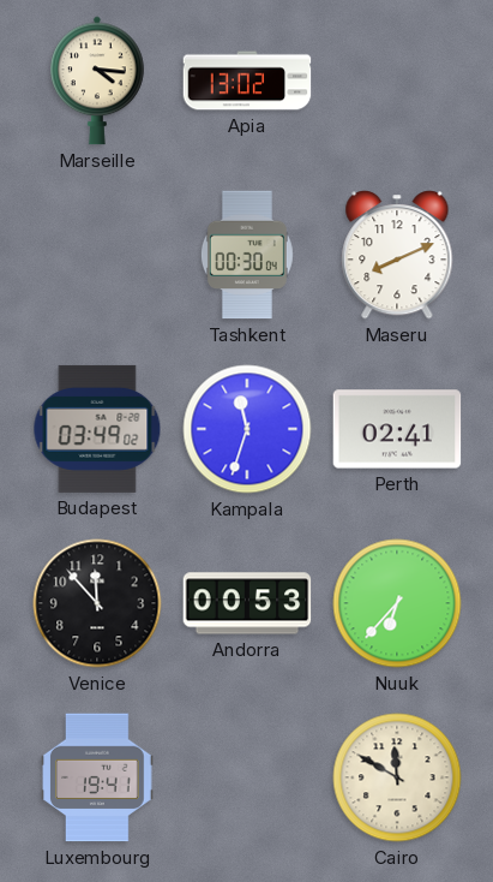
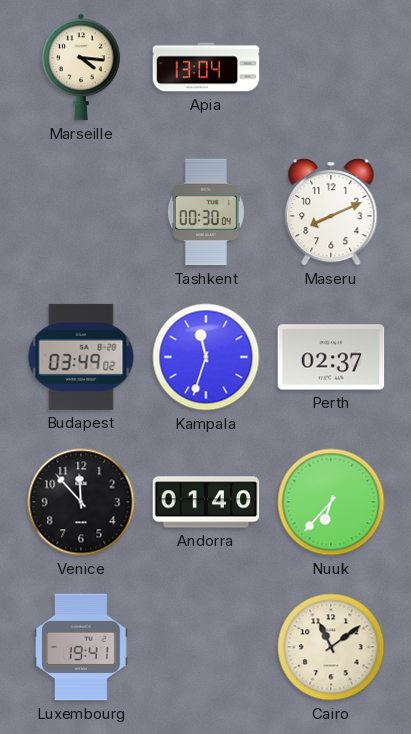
Apia: 13:02 -> 13:04 (206, 67)
Perth: 02:41 -> 02:37 (331, 357)
Andorra: 00:53 -> 01:40 (206, 502)
Cairo: 11:50 -> 11:09 (331, 647)
